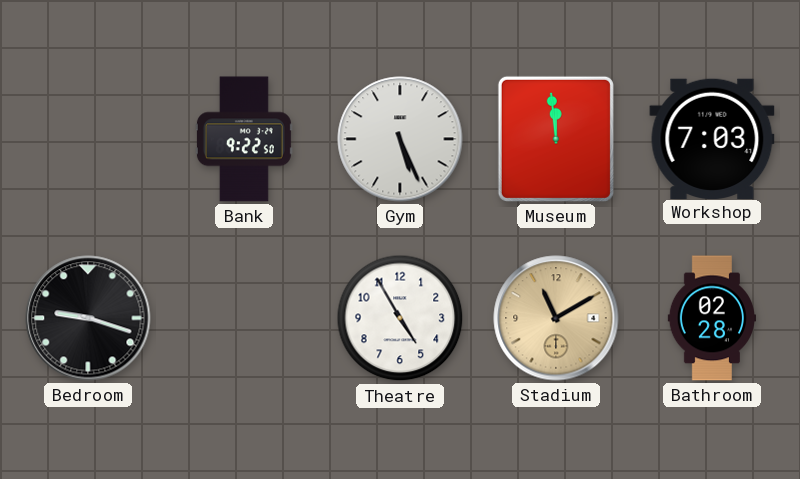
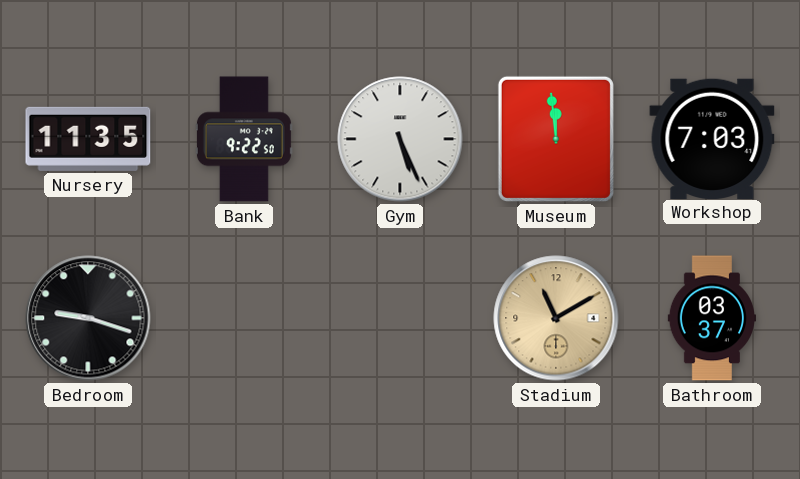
Nursery: none -> 11:35 (88, 139)
Theatre: 4:55 -> none (400, 318)
Bathroom: 02:28 -> 03:37 (711, 318)
